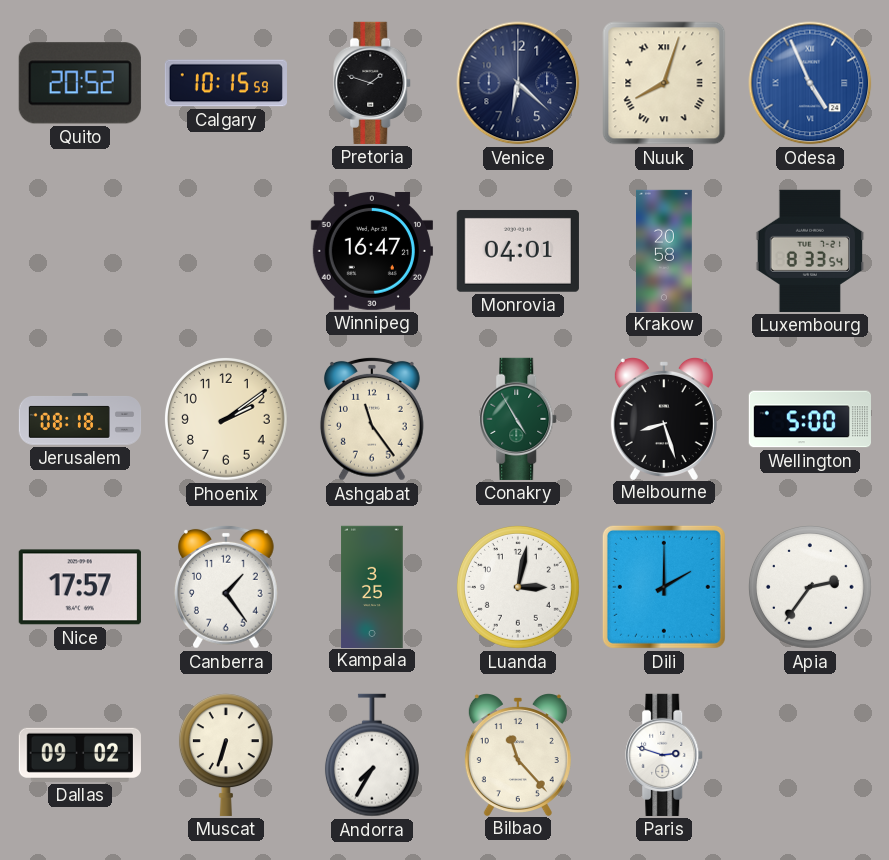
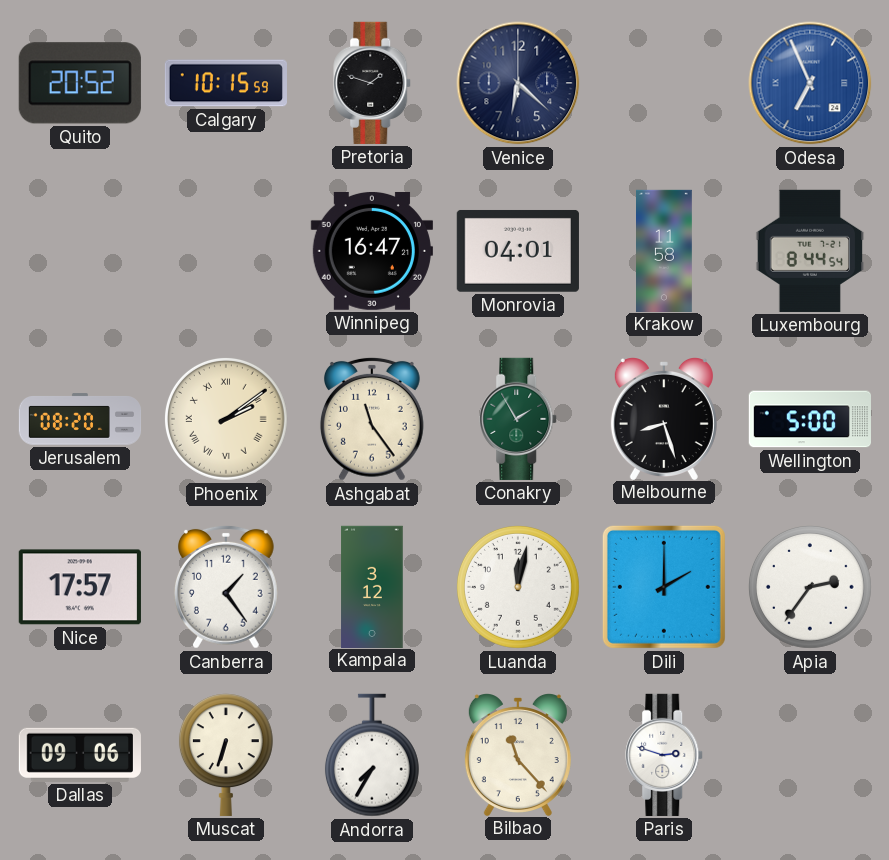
Nuuk: 8:03 -> none (664, 83)
Odesa: 4:56 -> 6:56 (810, 83)
Krakow: 20:58 -> 11:58 (665, 250)
Luxembourg: 8:33 -> 8:44 (810, 251)
Jerusalem: 08:18 -> 08:20 (80, 419)
Phoenix numerals: Arabic -> Roman (226, 419)
Conakry: 4:55 -> 1:55 (519, 419)
Kampala: 3:25 -> 3:12 (372, 586)
Luanda: 3:02 -> 12:02 (518, 587)
Dallas: 09:02 -> 09:06 (80, 755)
